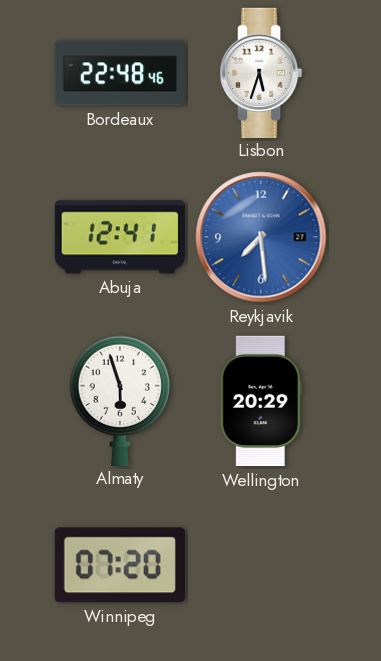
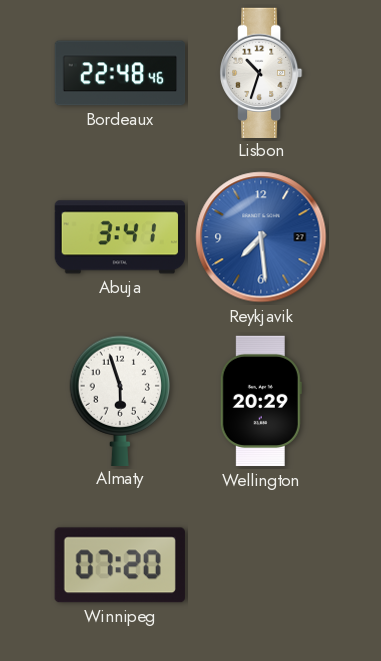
Lisbon: 5:33 -> 10:33 (262, 72)
Abuja: 12:41 -> 3:41 (120, 237)
